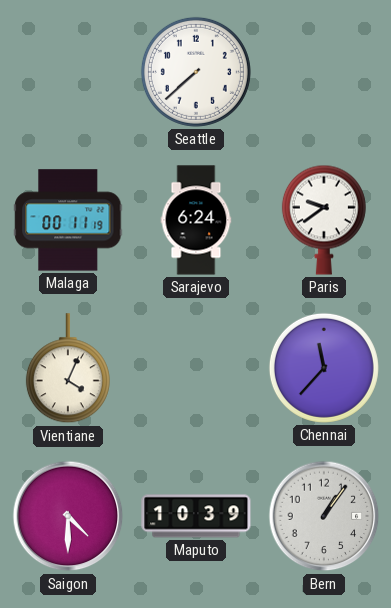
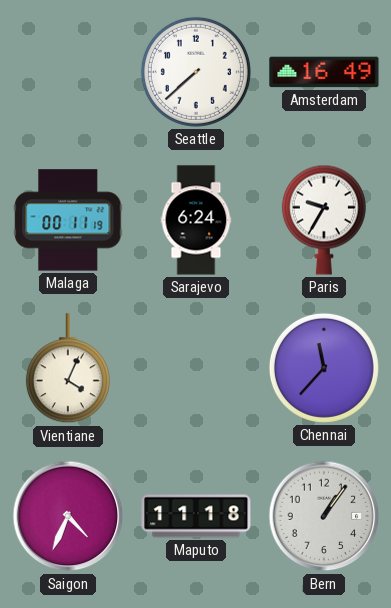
Amsterdam: none -> 16:49 (324, 72)
Paris: 9:39 -> 9:35 (324, 220)
Saigon: 4:30 -> 4:34 (68, 516)
Maputo: 10:39 -> 11:18 (196, 516)
